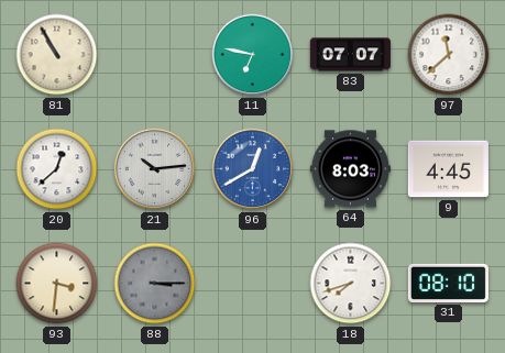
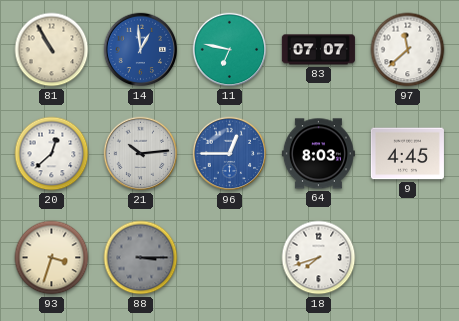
14: none -> 12:59 (141, 50)
96: 12:40 -> 12:45 (230, 154)
93: 3:31 -> 3:33 (52, 258)
31: 08:10 -> none (448, 283)
